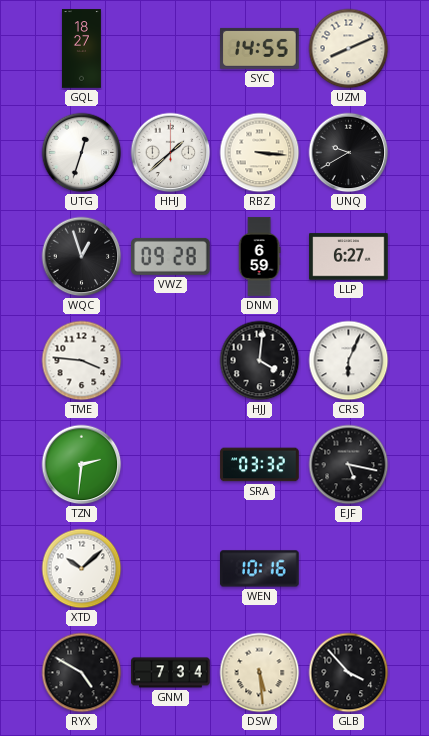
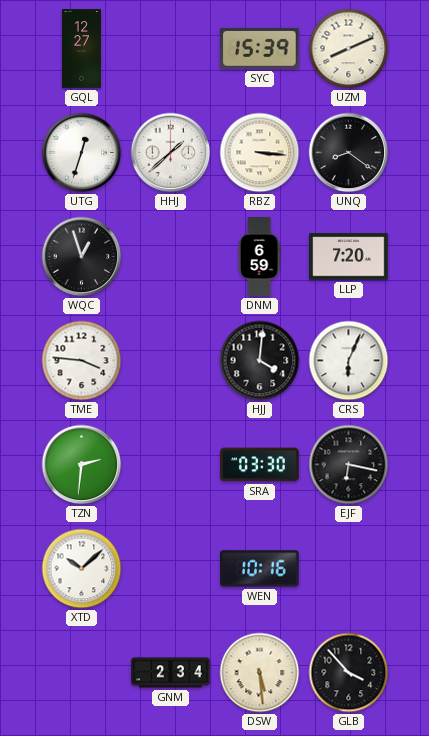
GQL: 18:27 -> 12:27 (81, 49)
SYC: 14:55 -> 15:39 (260, 48)
UNQ: 9:40 -> 8:21 (349, 153)
VWZ: 09:28 -> none (171, 256)
LLP: 6:27 -> 7:20 (349, 257)
SRA: 03:32 -> 03:30 (260, 465)
EJF: 5:17 -> 6:17 (349, 465)
RYX: 4:50 -> none (82, 673)
GNM: 7:34 -> 2:34 (171, 673)
